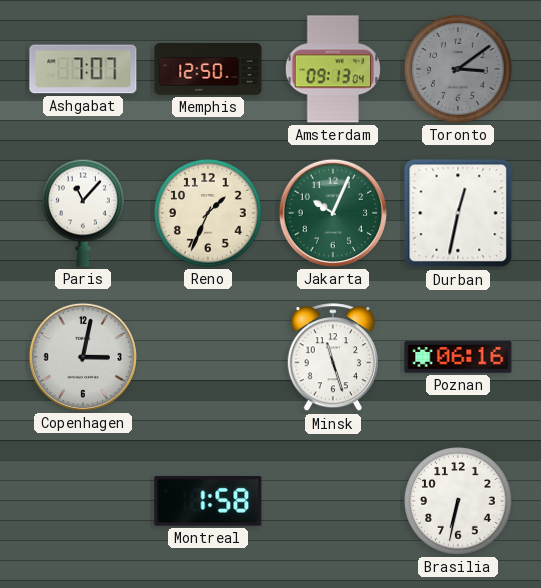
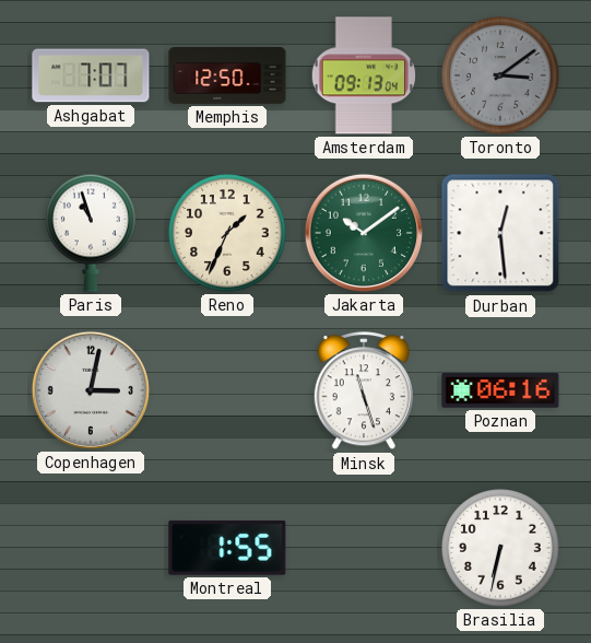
Paris: 11:07 -> 10:57 (92, 233)
Jakarta: 10:04 -> 10:09 (364, 233)
Durban: 12:32 -> 12:29 (500, 233)
Montreal: 1:58 -> 1:55 (227, 548)
